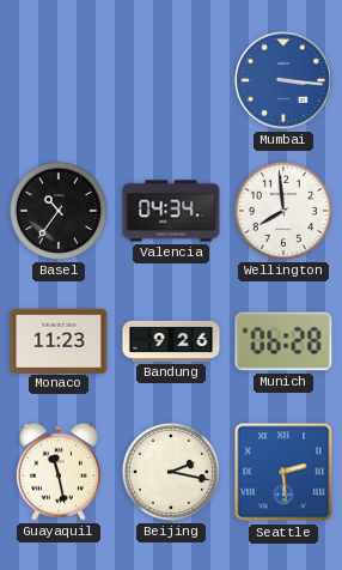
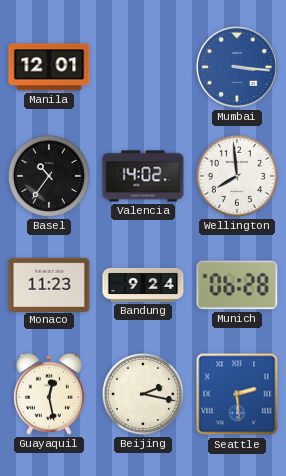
Manila: none -> 12:01 (49, 67)
Valencia: 04:34 -> 14:02 (143, 176)
Bandung: 9:26 -> 9:24 (143, 285)
Guayaquil: 11:28 -> 12:28 (49, 394)
